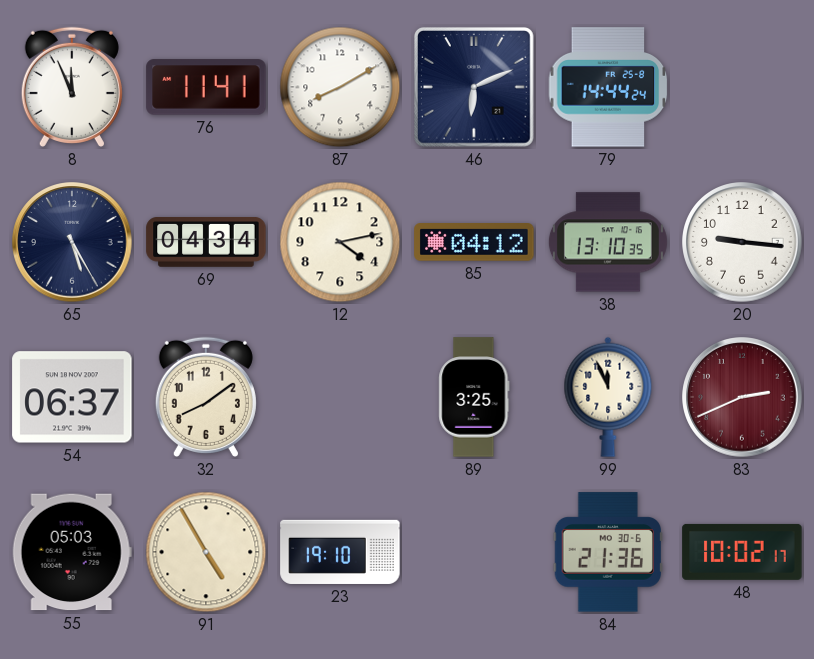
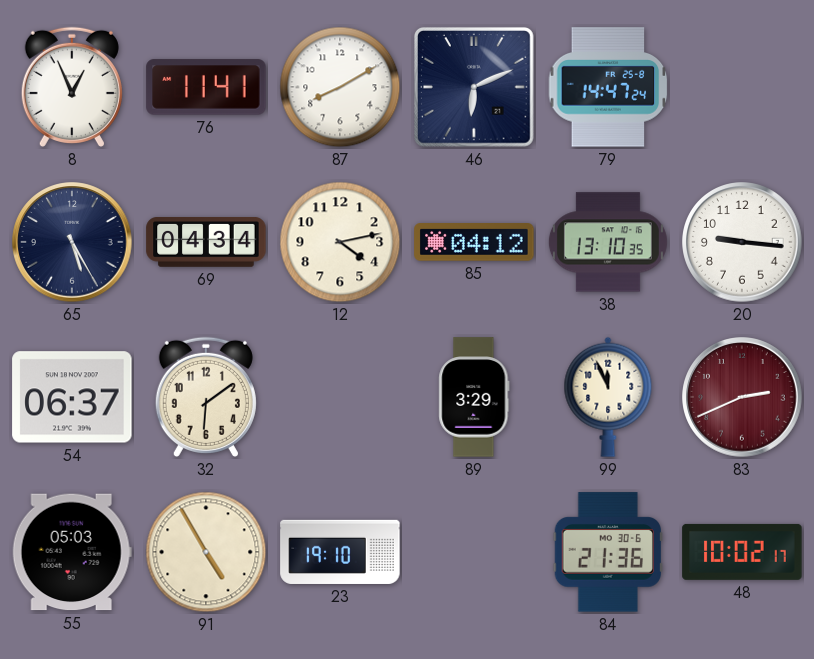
8: 11:56 -> 12:56 (72, 87)
79: 14:44 -> 14:47 (608, 87)
32: 8:09 -> 6:09 (206, 397)
89: 3:25 -> 3:29 (474, 397)
